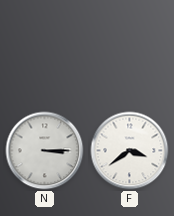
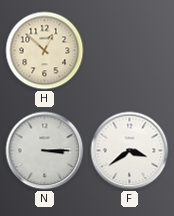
H: none -> 12:52 (45, 51)
